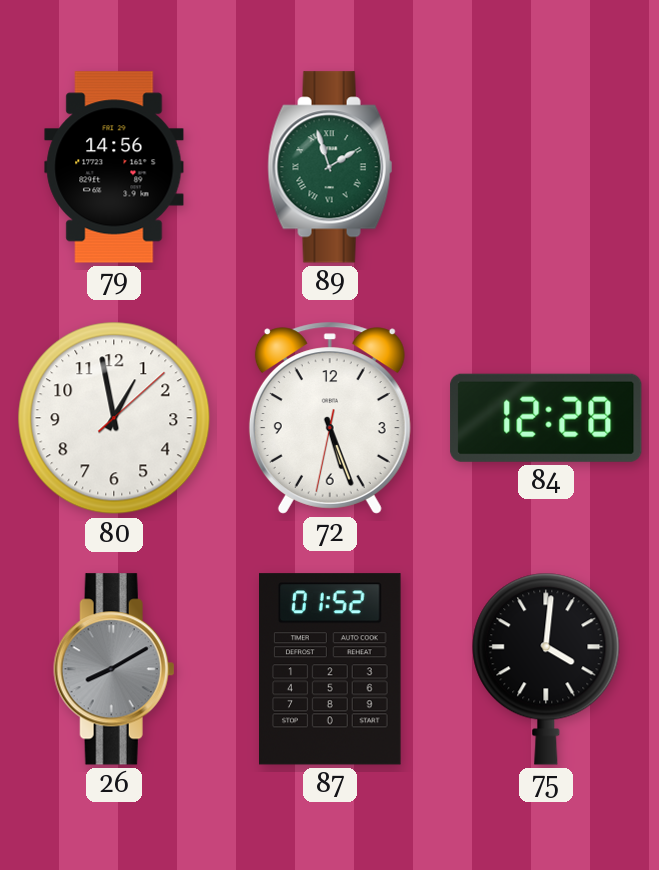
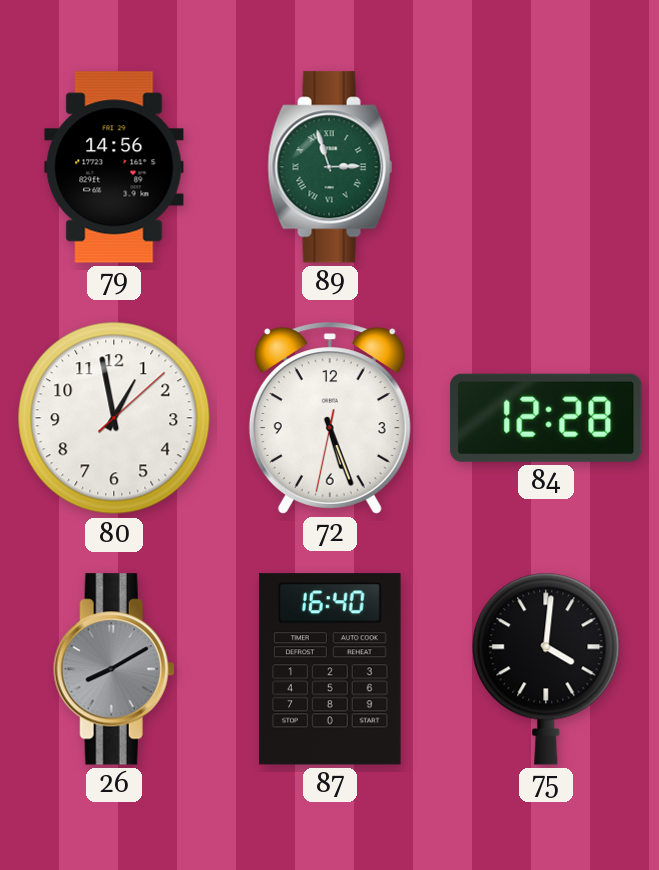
89: 1:57 -> 2:57 (330, 167)
87: 01:52 -> 16:40 (331, 669)
